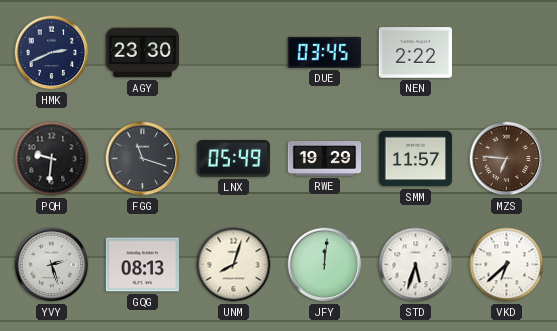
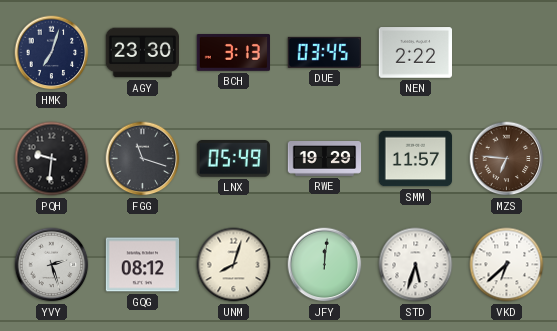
HMK: 2:41 -> 7:03 (52, 53)
BCH: none -> 3:13 (233, 53)
GQG: 08:13 -> 08:12 (142, 265)
